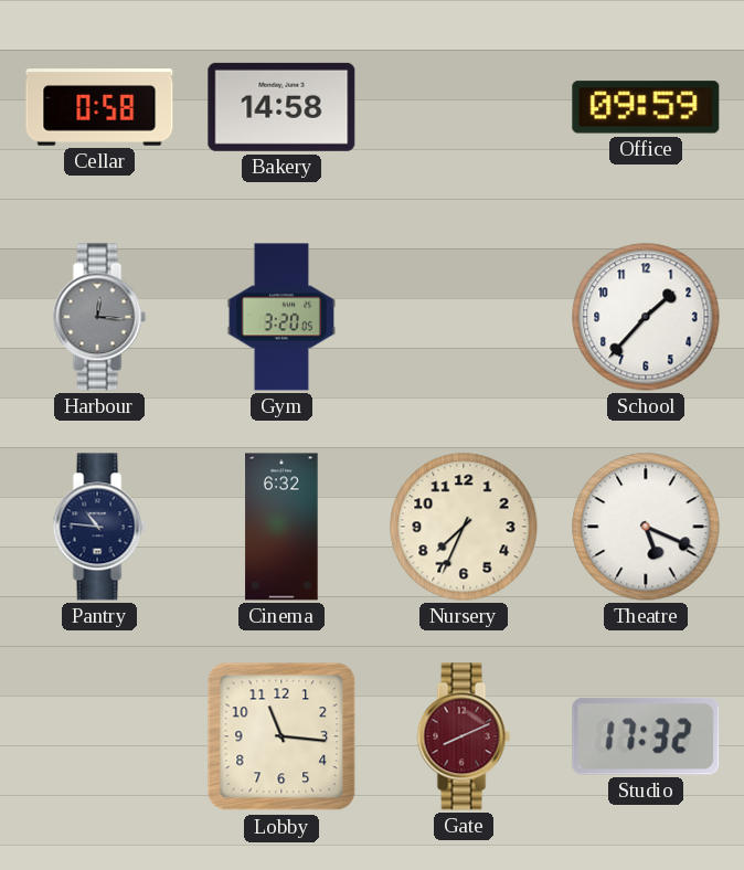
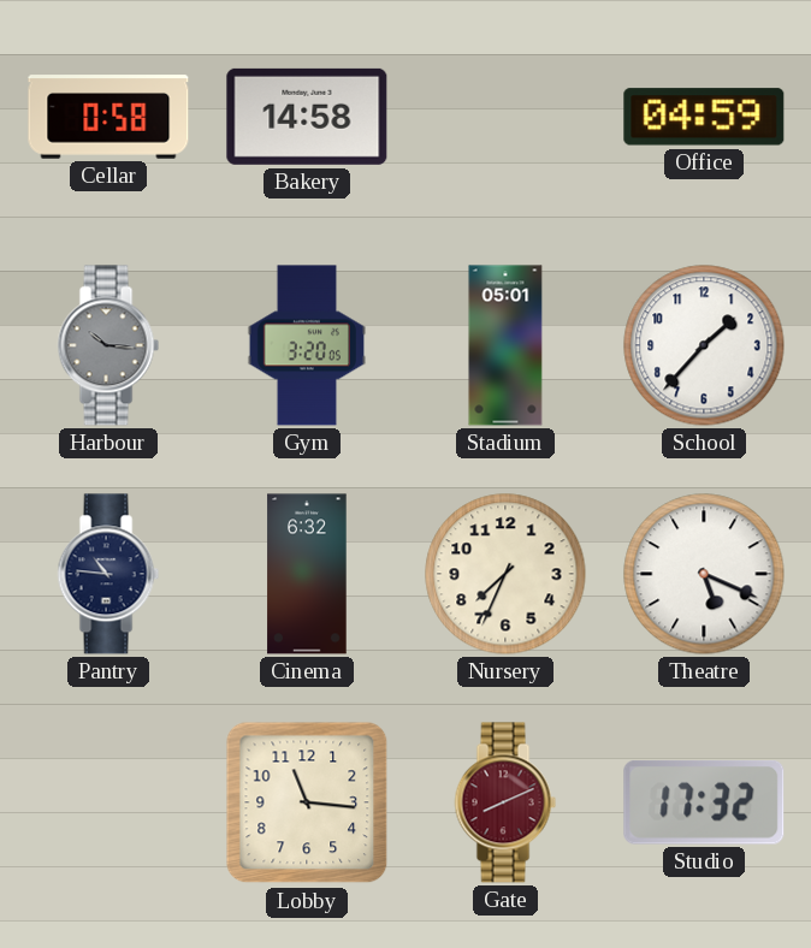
Office: 09:59 -> 04:59 (704, 117)
Harbour: 12:16 -> 10:16 (108, 345)
Stadium: none -> 05:01 (505, 345)
